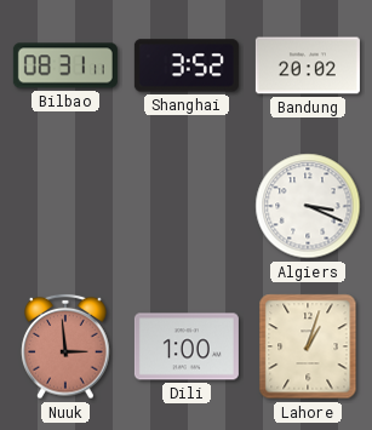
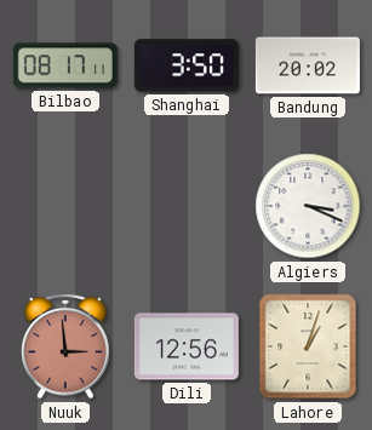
Bilbao: 08:31 -> 08:17 (65, 65)
Shanghai: 3:52 -> 3:50 (187, 65)
Dili: 1:00 -> 12:56 (187, 346)
